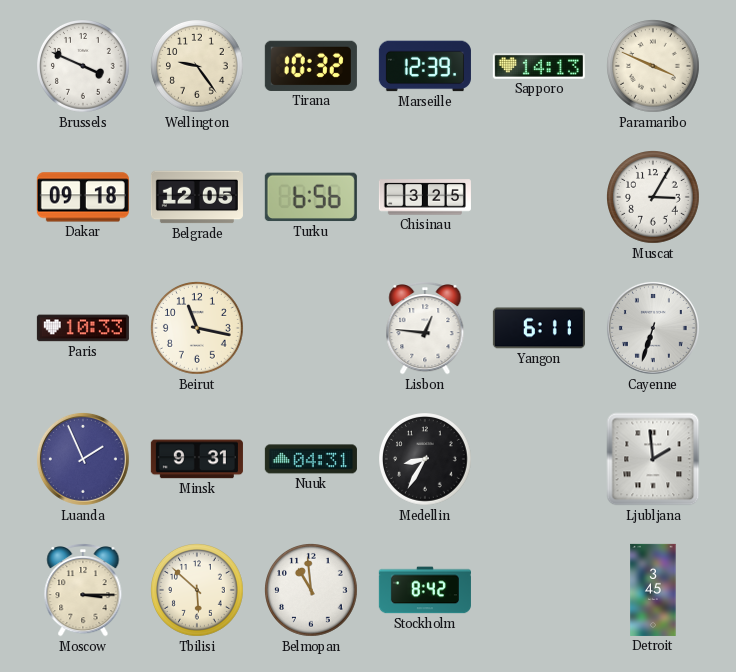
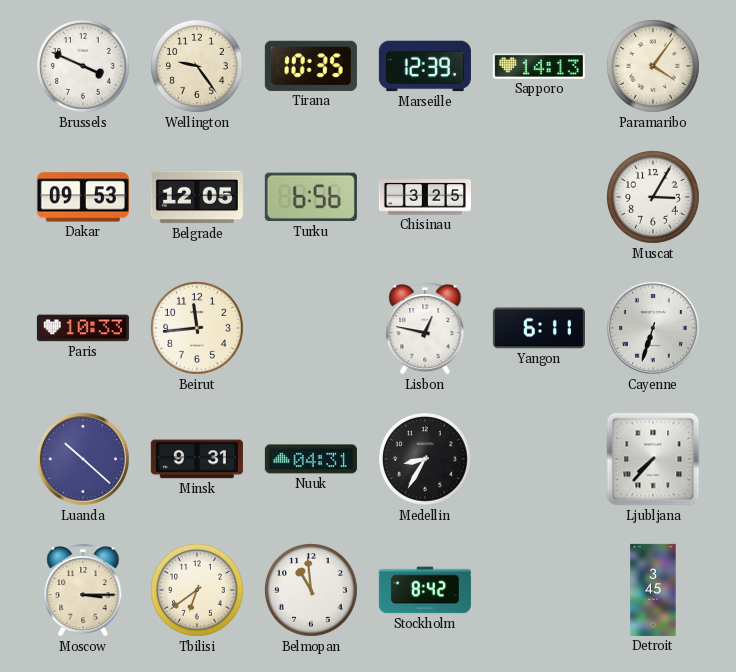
Tirana: 10:32 -> 10:35 (311, 66)
Paramaribo: 3:49 -> 4:06 (654, 67)
Dakar: 09:18 -> 09:53 (83, 197)
Beirut: 11:17 -> 11:44 (198, 329)
Lisbon: 12:46 -> 12:47 (425, 328)
Luanda: 1:56 -> 10:22 (83, 459)
Ljubljana: 1:59 -> 7:37 (653, 459)
Tbilisi: 5:52 -> 6:39 (198, 591)
